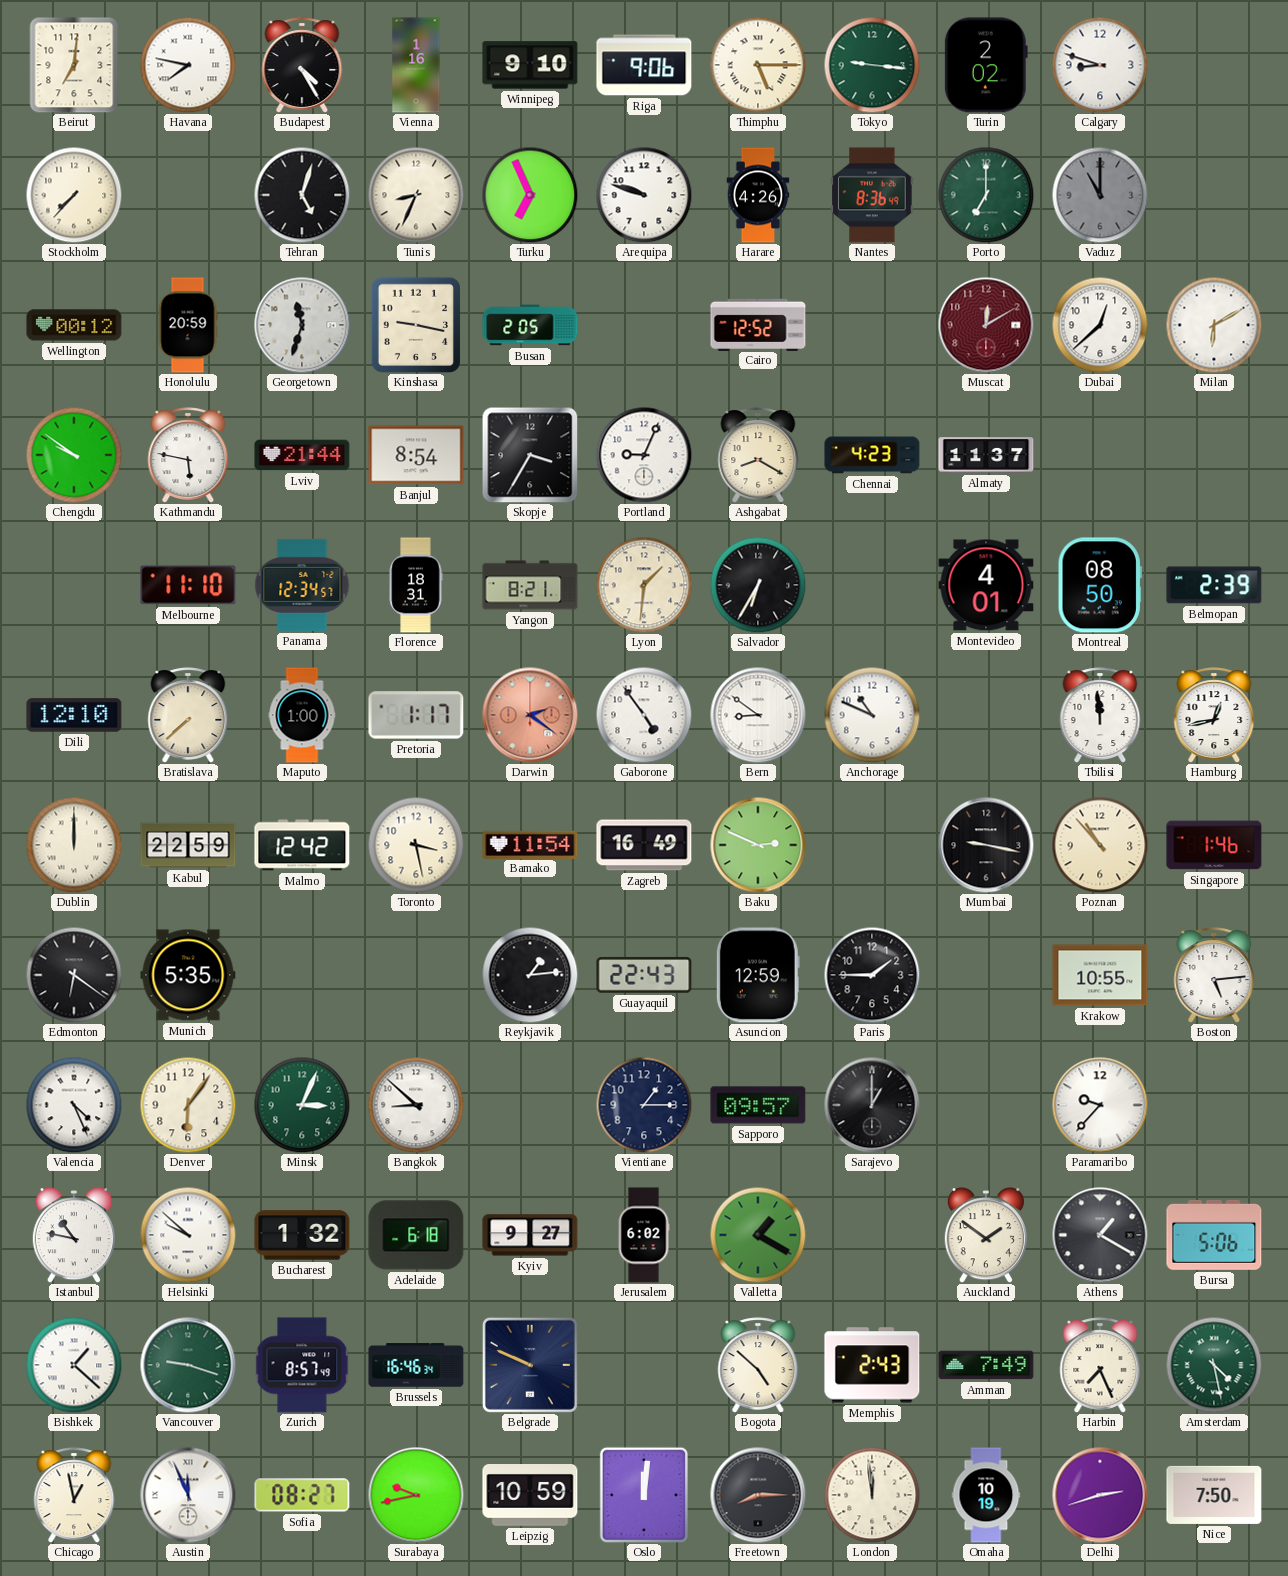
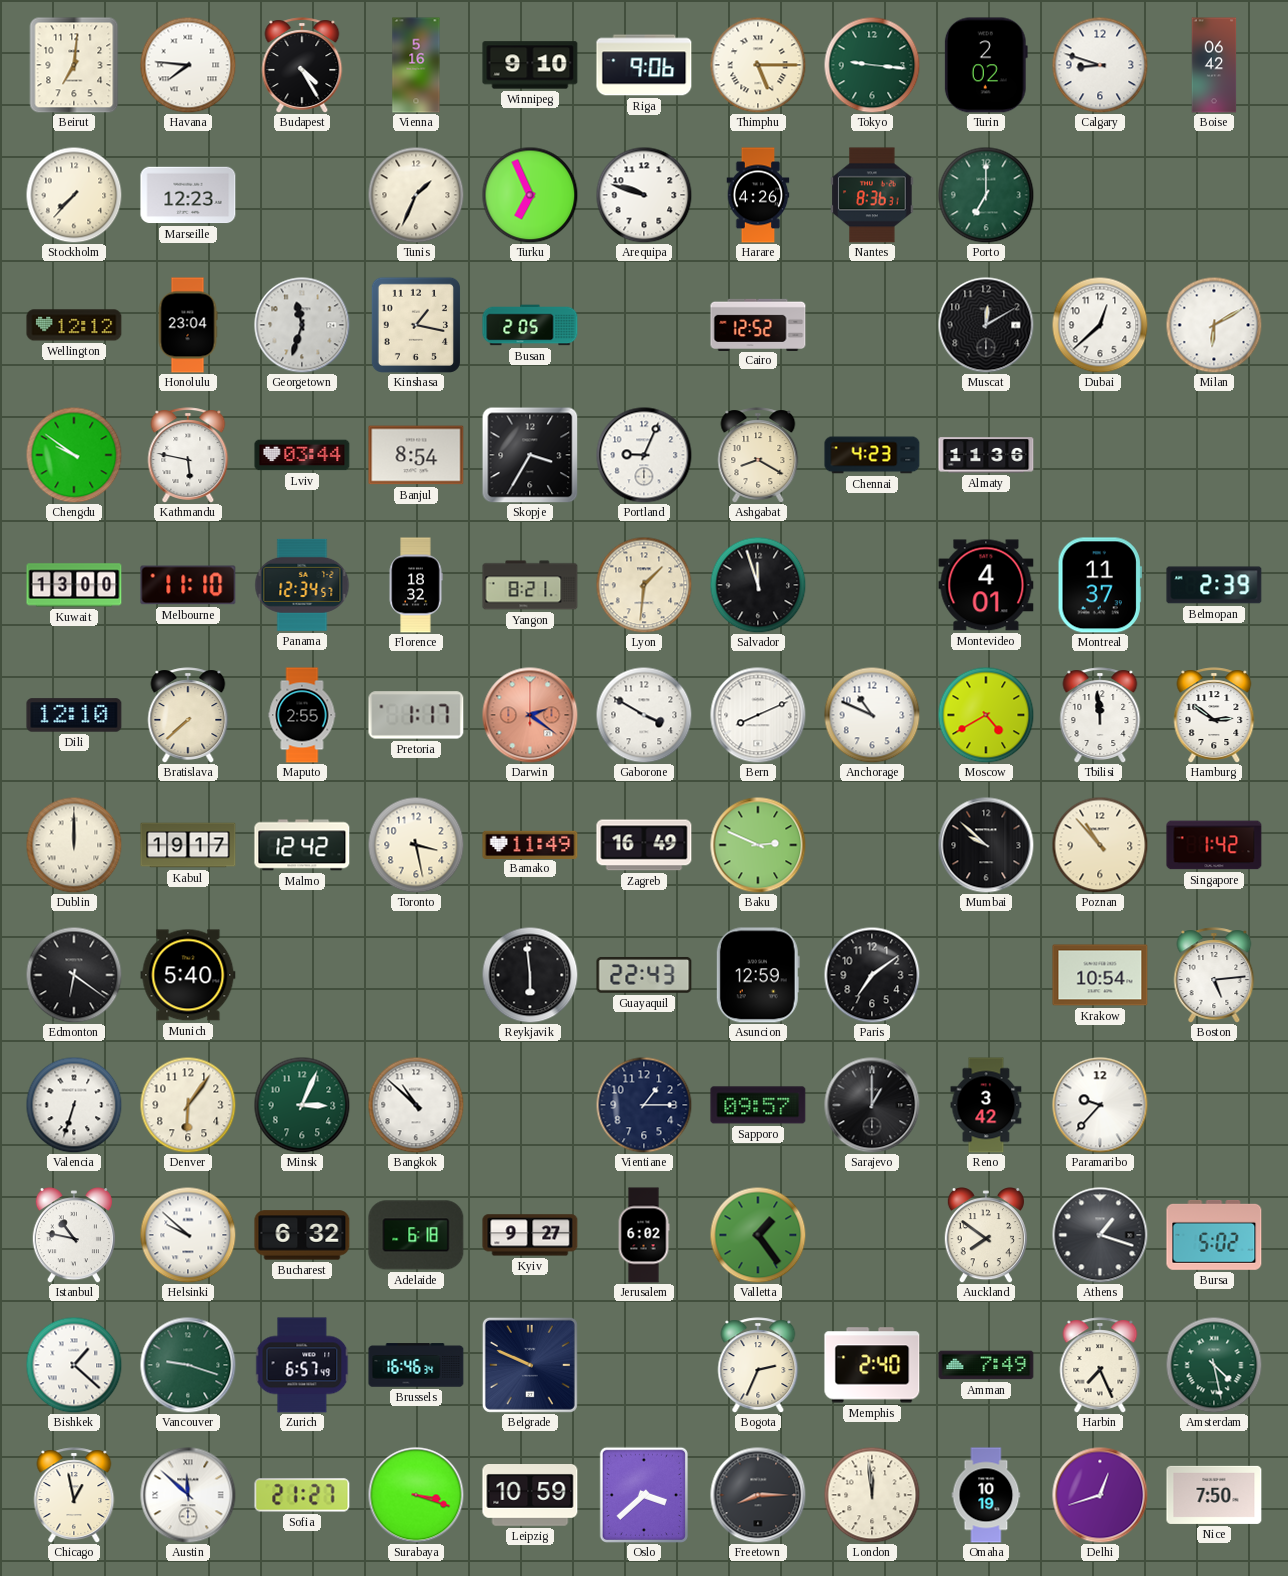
Havana: 7:47 -> 7:46 (188, 65)
Vienna: 1:16 -> 5:16 (416, 65)
Boise: none -> 06:42 (1214, 65)
Marseille: none -> 12:23 (188, 195)
Tehran: 5:03 -> none (302, 195)
Tunis: 8:34 -> 1:34 (416, 195)
Nantes: 8:36:49 -> 8:36:31 (872, 195)
Vaduz: 11:00 -> none (1100, 195)
Wellington: 00:12 -> 12:12 (74, 325)
Honolulu: 20:59 -> 23:04 (188, 325)
Kinshasa: 9:17 -> 1:17 (416, 325)
Muscat dial: burgundy -> black (986, 325)
Lviv: 21:44 -> 03:44 (302, 455)
Almaty: 11:37 -> 11:36 (986, 455)
Kuwait: none -> 13:00 (74, 585)
Florence: 18:31 -> 18:32 (416, 585)
Salvador: 6:35 -> 11:57 (758, 585)
Montreal: 08:50 -> 11:37 (1100, 585)
Maputo: 1:00 -> 2:55 (302, 715)
Gaborone: 4:54 -> 3:50 (644, 715)
Bern: 8:51 -> 8:11 (758, 715)
Moscow: none -> 4:40 (986, 715)
Hamburg: 12:43 -> 2:51 (1214, 715)
Kabul: 22:59 -> 19:17 (188, 845)
Bamako: 11:54 -> 11:49 (530, 844)
Mumbai: 9:17 -> 9:52 (986, 845)
Singapore: 1:46 -> 1:42 (1214, 845)
Munich: 5:35 -> 5:40 (188, 975)
Reykjavik: 1:14 -> 5:59 (530, 975)
Paris: 1:45 -> 7:09 (872, 975)
Krakow: 10:55 -> 10:54 (1100, 975)
Valencia: 4:26 -> 6:33 (74, 1105)
Bangkok: 8:52 -> 10:52 (416, 1105)
Reno: none -> 3:42 (986, 1105)
Bucharest: 1:32 -> 6:32 (302, 1235)
Valletta: 1:20 -> 1:24 (758, 1235)
Auckland: 1:51 -> 7:51 (986, 1235)
Athens: 1:20 -> 1:18 (1100, 1235)
Bursa: 5:06 -> 5:02 (1214, 1235)
Zurich: 8:57 -> 6:57 (302, 1365)
Bogota: 4:52 -> 2:34 (758, 1365)
Memphis: 2:43 -> 2:40 (872, 1365)
Austin: 11:56 -> 11:52 (188, 1495)
Sofia: 08:27 -> 21:27 (302, 1495)
Surabaya: 9:43 -> 3:18 (416, 1495)
Oslo: 12:01 -> 3:38 (644, 1494)
Delhi: 2:42 -> 12:42 (1100, 1495)
